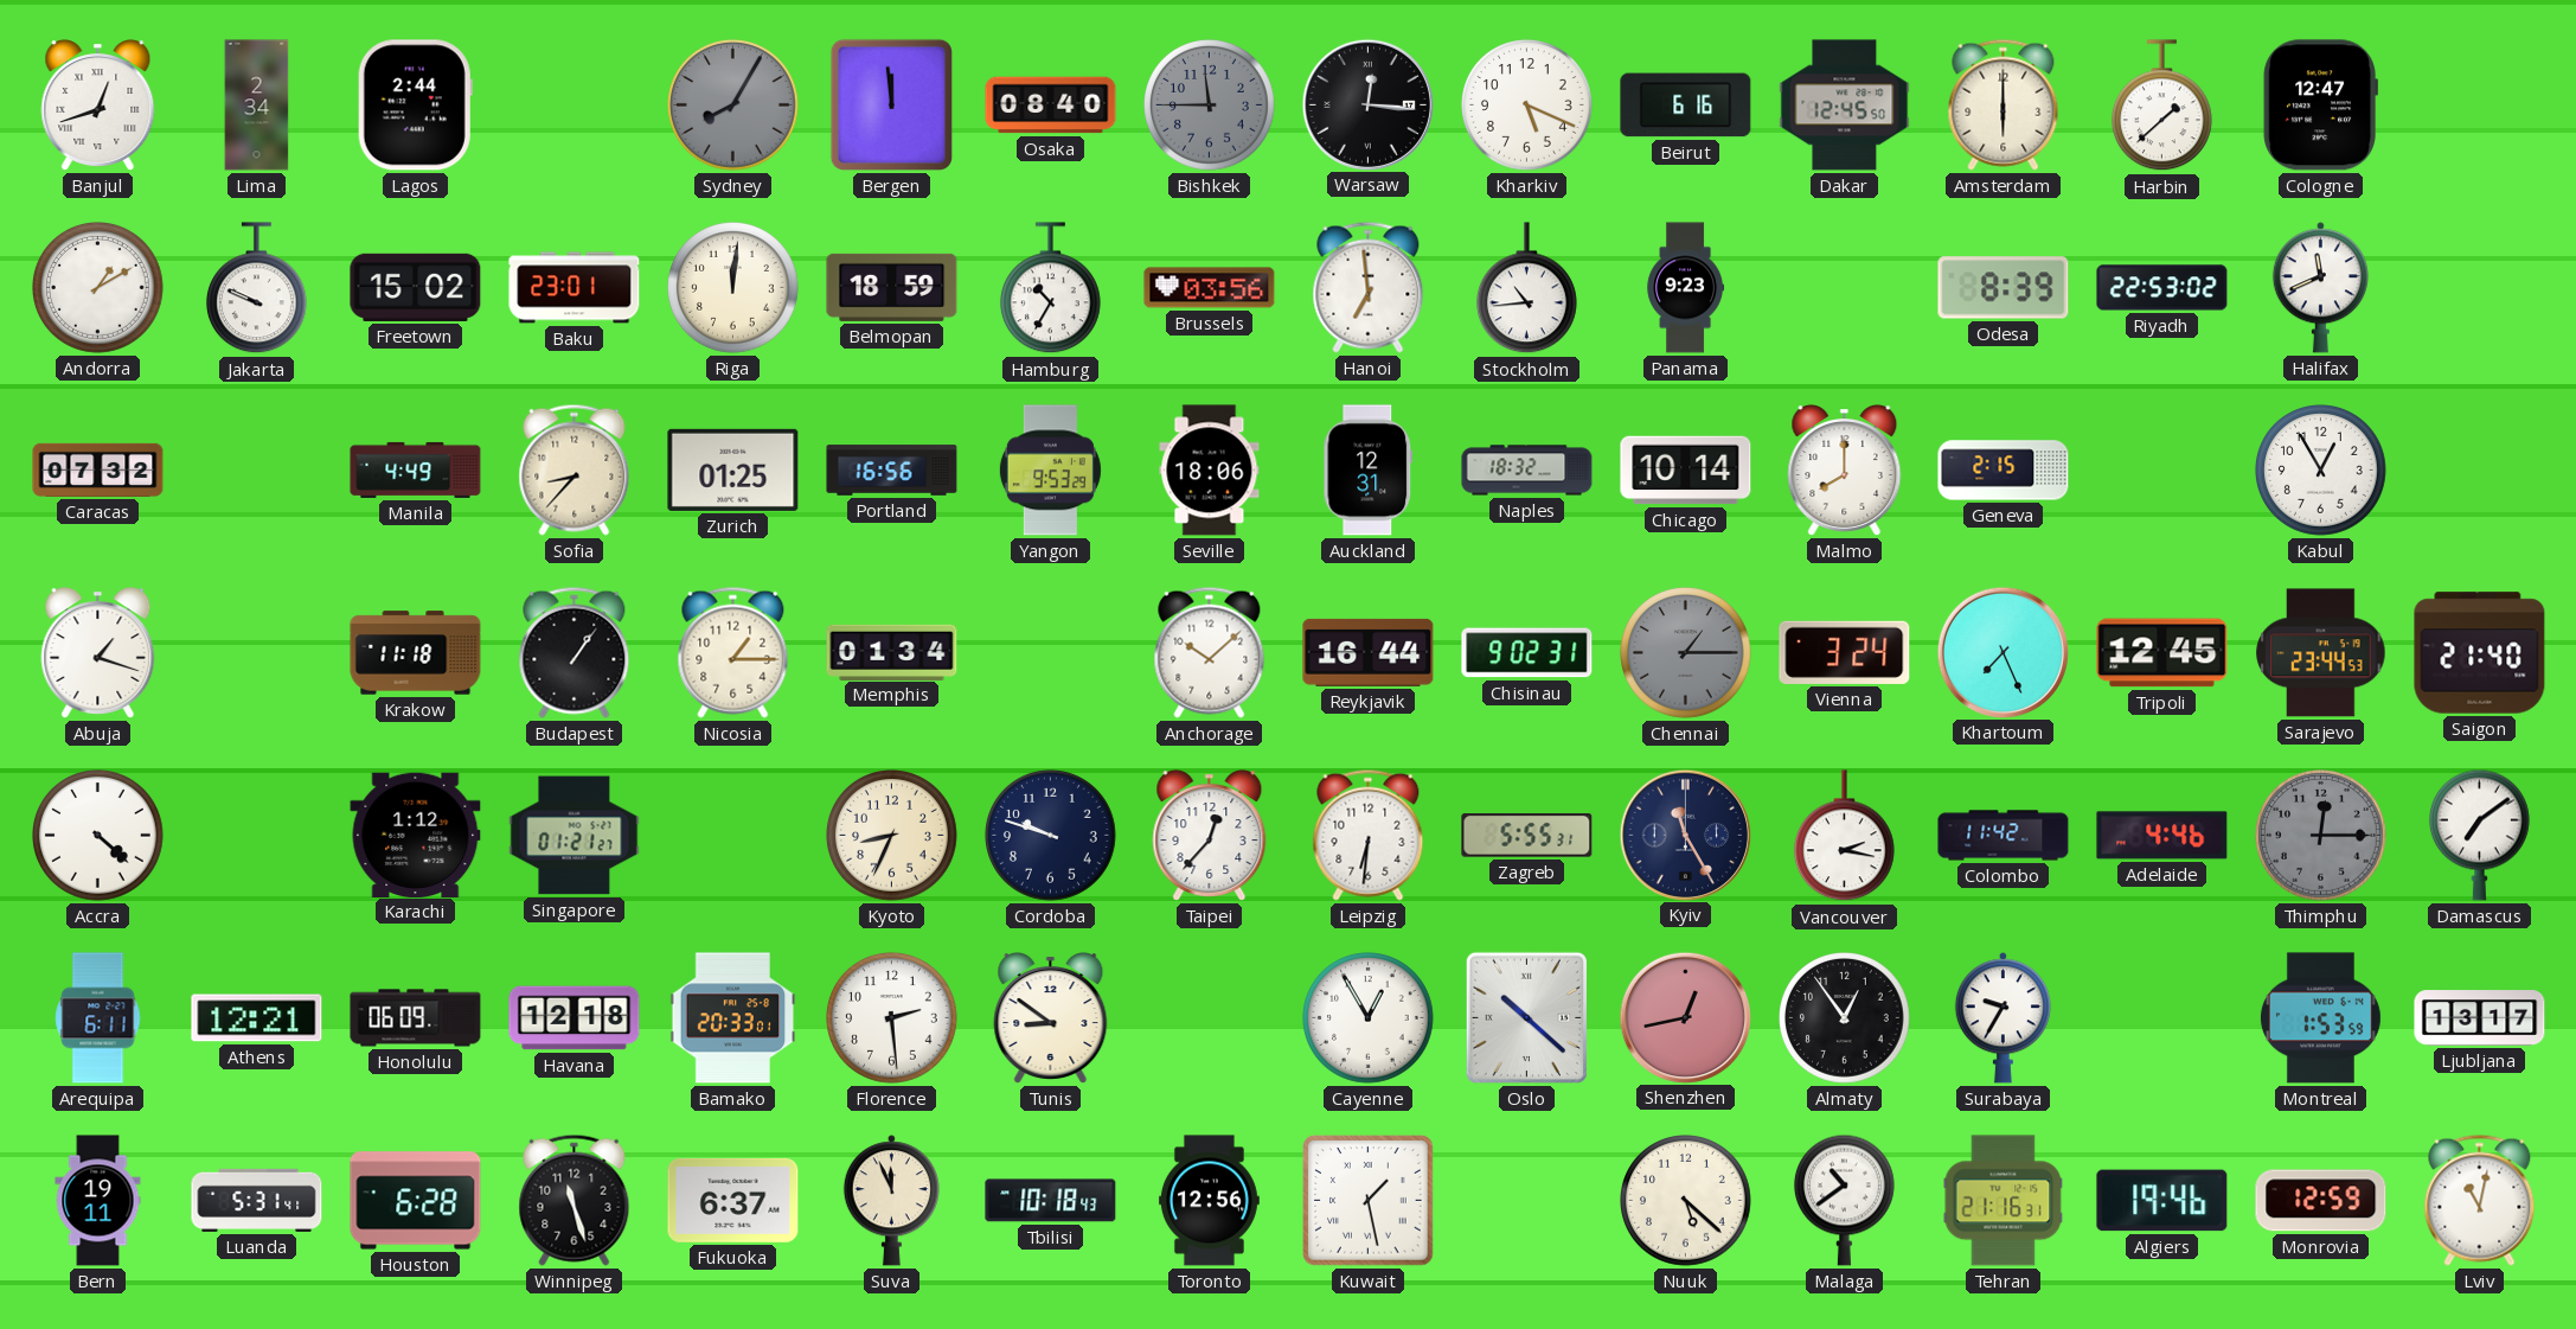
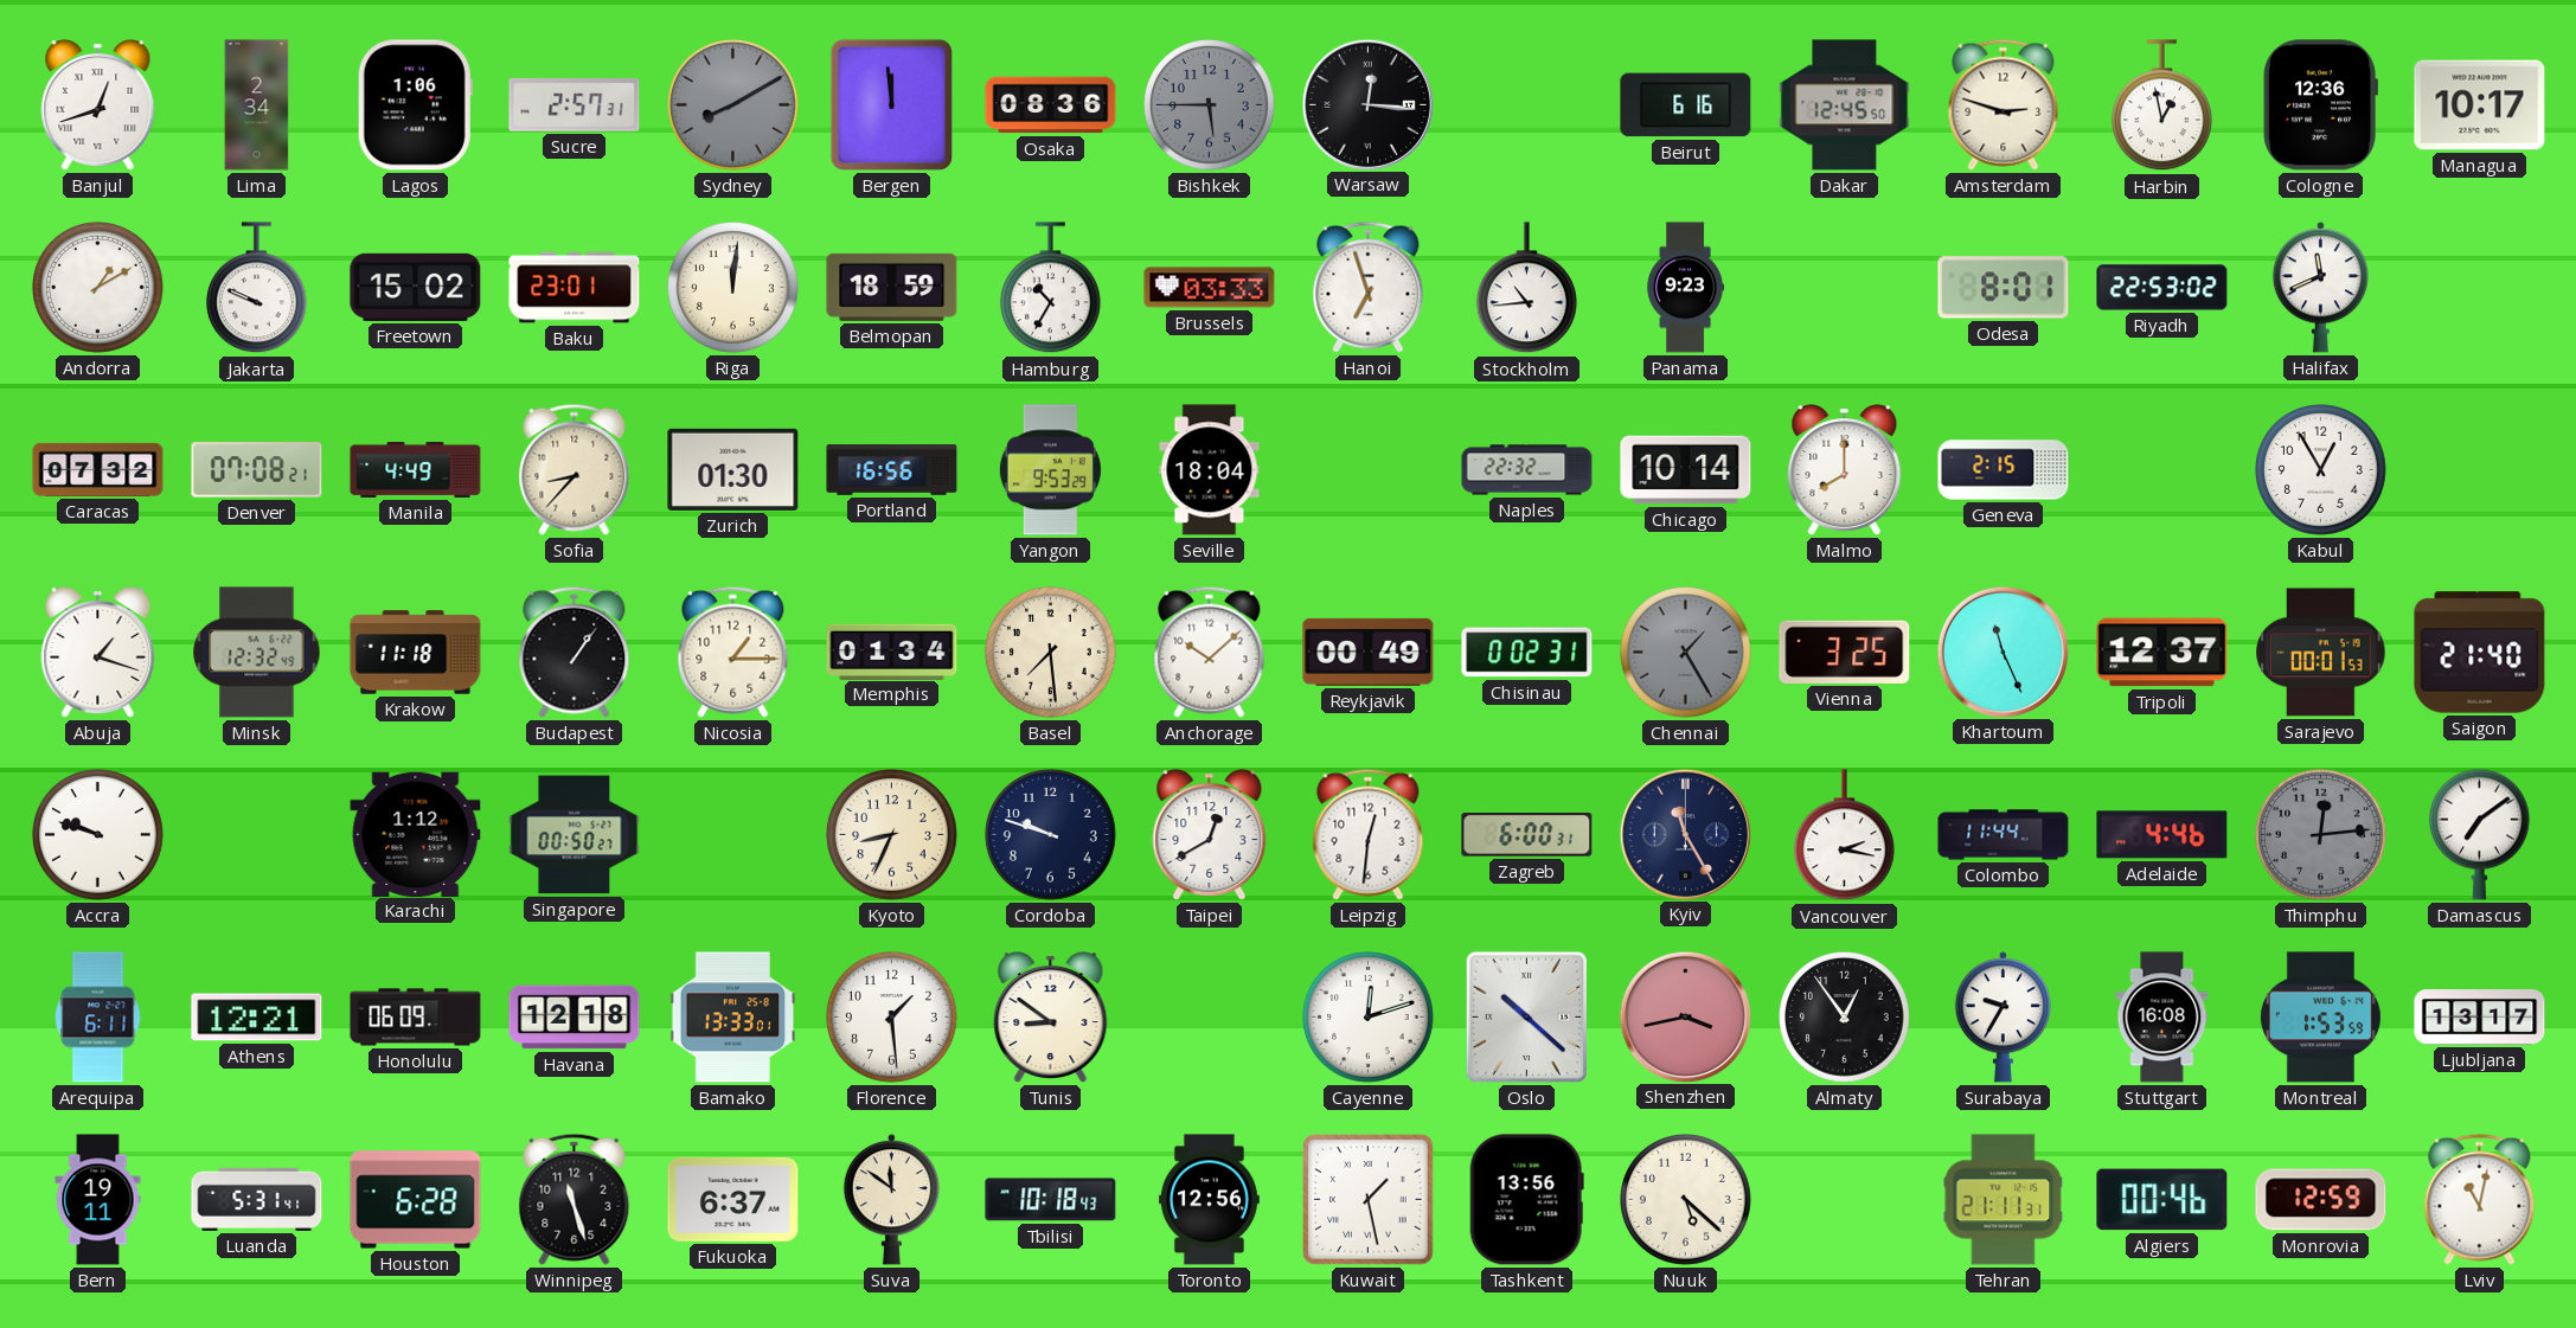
Lagos: 2:44 -> 1:06 (415, 105)
Sucre: none -> 2:57 (575, 104)
Sydney: 8:05 -> 8:10 (733, 105)
Osaka: 08:40 -> 08:36 (1051, 105)
Bishkek: 11:45 -> 5:45 (1210, 105)
Kharkiv: 5:19 -> none (1527, 106)
Amsterdam: 6:00 -> 2:48 (2004, 104)
Harbin: 1:38 -> 12:58 (2161, 105)
Cologne: 12:47 -> 12:36 (2320, 105)
Managua: none -> 10:17 (2480, 105)
Brussels: 03:56 -> 03:33 (1210, 288)
Hanoi: 6:59 -> 6:57 (1369, 287)
Odesa: 8:39 -> 8:01 (2004, 288)
Denver: none -> 07:08 (257, 470)
Zurich: 01:25 -> 01:30 (733, 469)
Seville: 18:06 -> 18:04 (1210, 470)
Auckland: 12:31 -> none (1369, 471)
Naples: 18:32 -> 22:32 (1527, 470)
Minsk: none -> 12:32 (257, 653)
Basel: none -> 7:29 (1051, 653)
Reykjavik: 16:44 -> 00:49 (1369, 652)
Chisinau: 9:02 -> 0:02 (1527, 653)
Chennai: 1:15 -> 1:25 (1686, 653)
Vienna: 3:24 -> 3:25 (1845, 652)
Khartoum: 7:26 -> 11:26 (2003, 652)
Tripoli: 12:45 -> 12:37 (2162, 653)
Sarajevo: 23:44 -> 00:01 (2321, 653)
Accra: 4:22 -> 9:48 (98, 835)
Singapore: 01:21 -> 00:50 (575, 835)
Taipei: 12:37 -> 12:40 (1210, 835)
Leipzig: 6:31 -> 12:31 (1369, 834)
Zagreb: 5:55 -> 6:00 (1527, 835)
Colombo: 11:42 -> 11:44 (2004, 835)
Thimphu: 12:15 -> 12:14 (2321, 835)
Bamako: 20:33 -> 13:33 (733, 1018)
Florence: 2:29 -> 1:29 (892, 1018)
Cayenne: 12:55 -> 12:12 (1369, 1018)
Shenzhen: 12:43 -> 3:43 (1685, 1016)
Stuttgart: none -> 16:08 (2162, 1018)
Suva: 11:56 -> 11:51 (891, 1200)
Tashkent: none -> 13:56 (1526, 1200)
Malaga: 10:39 -> none (1844, 1200)
Tehran: 21:16 -> 21:11 (2004, 1200)
Algiers: 19:46 -> 00:46 (2162, 1200)
